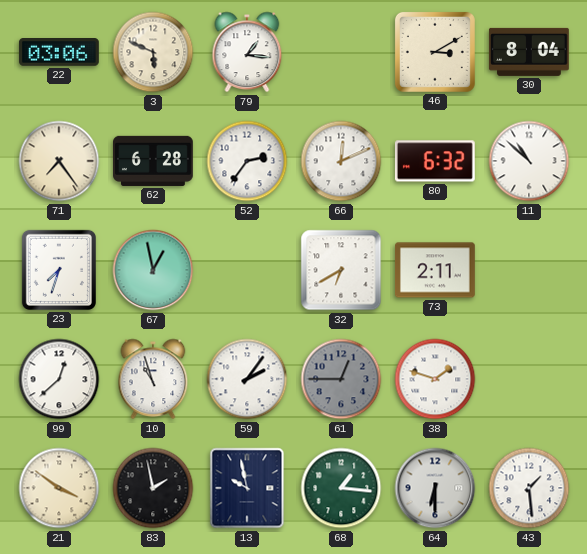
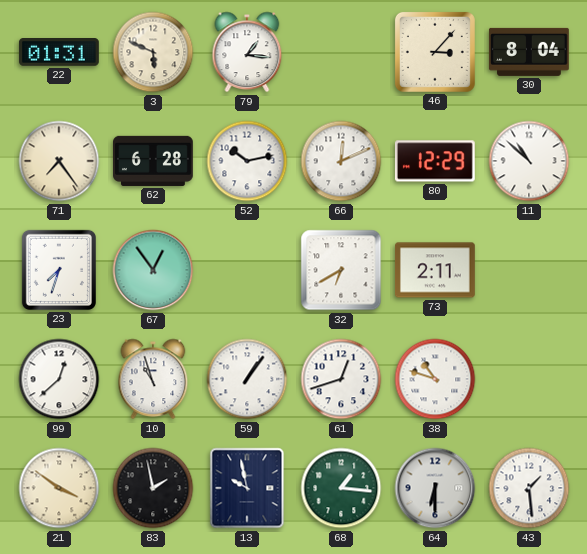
22: 03:06 -> 01:31 (59, 53)
46: 3:10 -> 3:07 (435, 52)
52: 2:36 -> 10:13 (247, 161)
80: 6:32 -> 12:29 (435, 161)
67: 12:58 -> 12:54 (153, 270)
59: 2:06 -> 1:06 (247, 379)
61: 12:45 -> 12:42 (341, 379)
61 dial: grey -> white (341, 379)
38: 1:48 -> 10:48 (435, 379)
